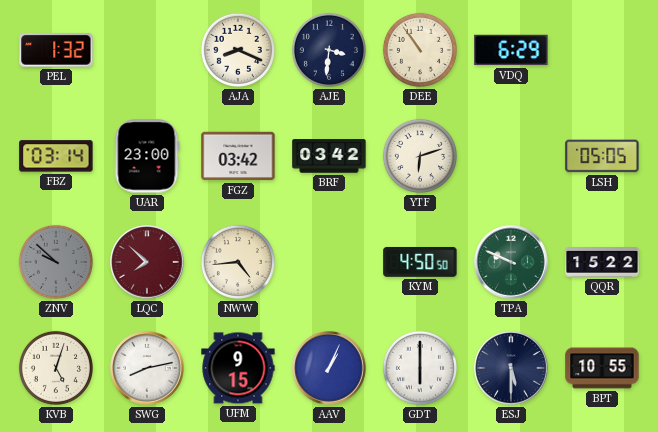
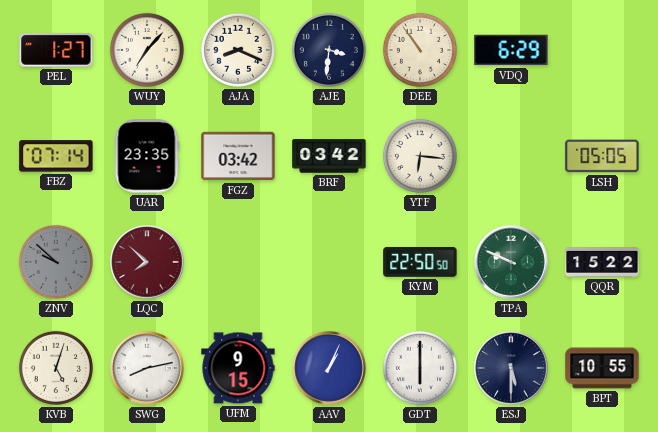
PEL: 1:32 -> 1:27 (56, 50)
WUY: none -> 7:07 (147, 50)
FBZ: 03:14 -> 07:14 (56, 156)
UAR: 23:00 -> 23:35 (147, 156)
YTF: 6:12 -> 6:16 (420, 156)
NWW: 4:44 -> none (238, 262)
KYM: 4:50 -> 22:50 (420, 262)
